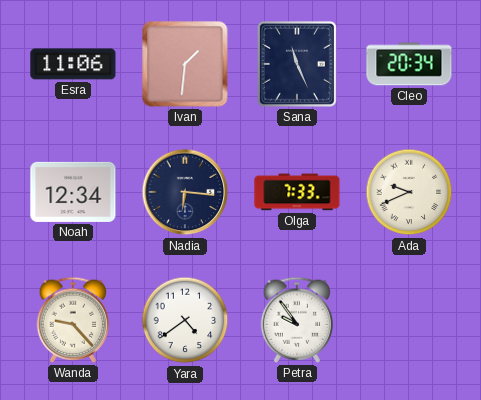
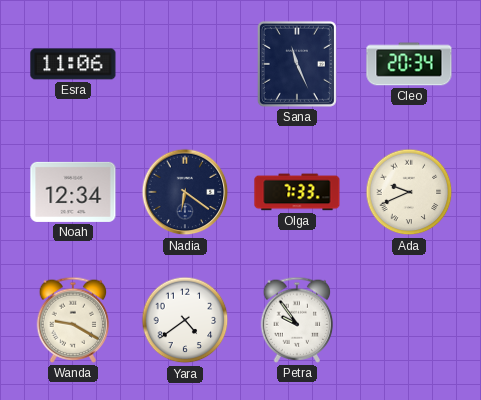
Ivan: 1:31 -> none (185, 64)
Nadia: 6:16 -> 6:21 (185, 192)
Wanda: 9:23 -> 9:20 (73, 320)
